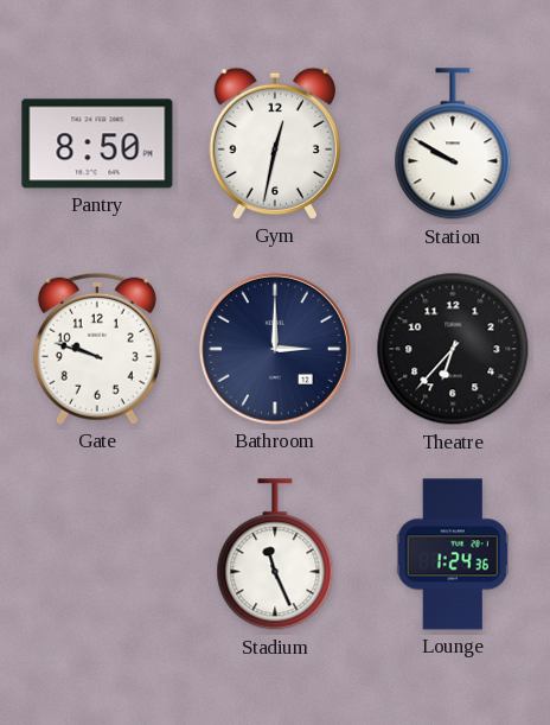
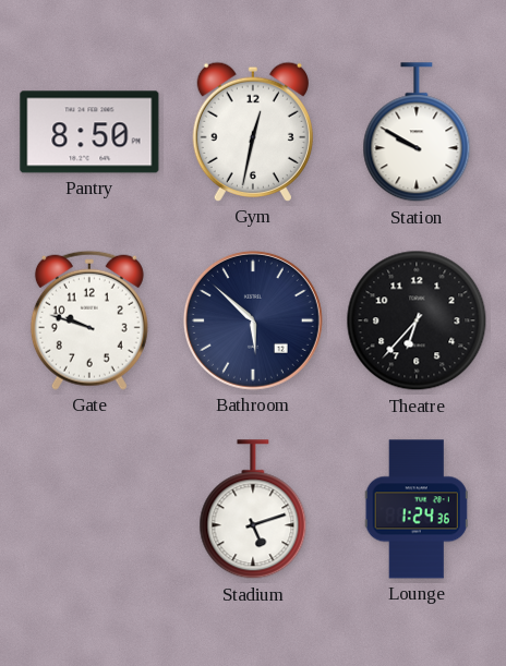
Bathroom: 3:00 -> 5:52 (253, 320)
Stadium: 11:26 -> 5:12 (253, 510)
